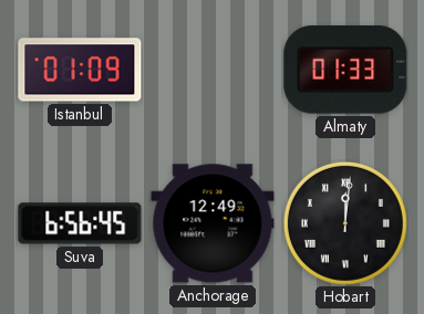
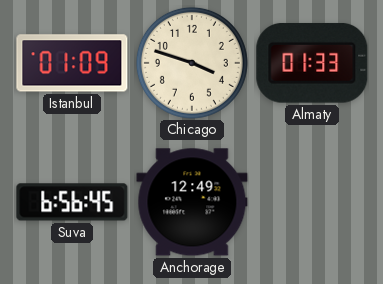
Chicago: none -> 3:48 (192, 63)
Hobart: 12:01 -> none (345, 223)
